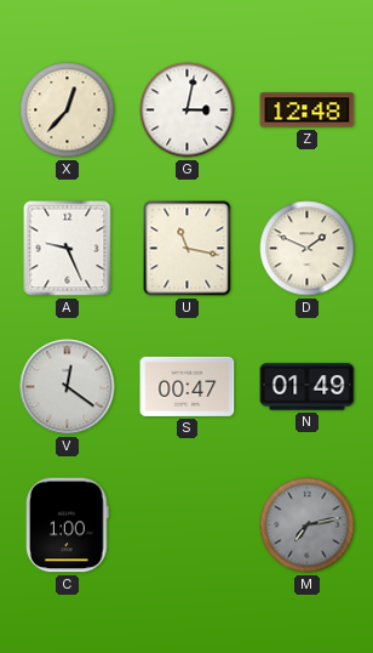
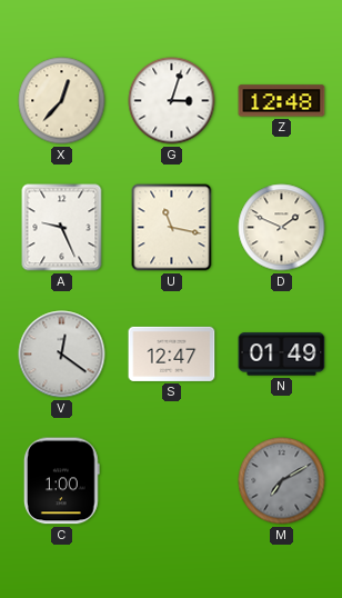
G: 3:02 -> 3:03 (172, 101)
S: 00:47 -> 12:47 (172, 353)
M: 7:13 -> 7:10 (282, 481)
